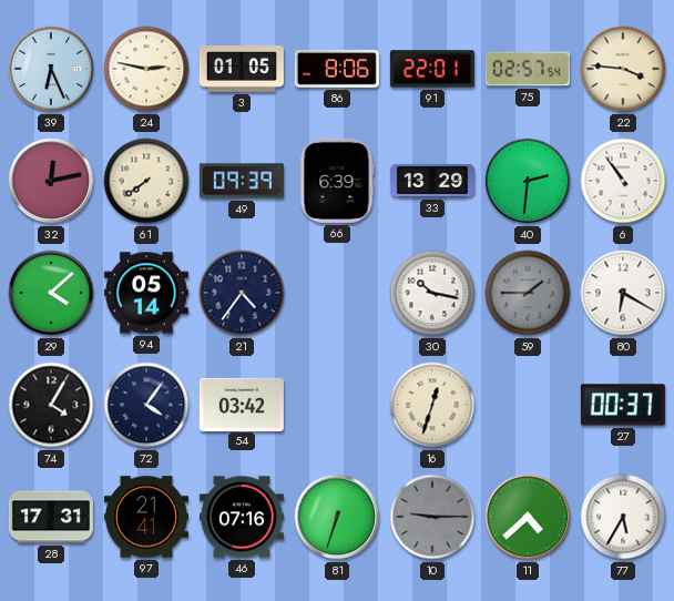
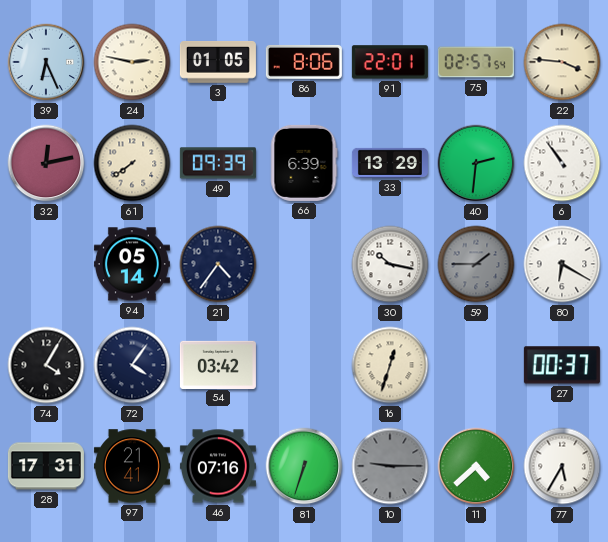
29: 4:08 -> none (51, 293)
